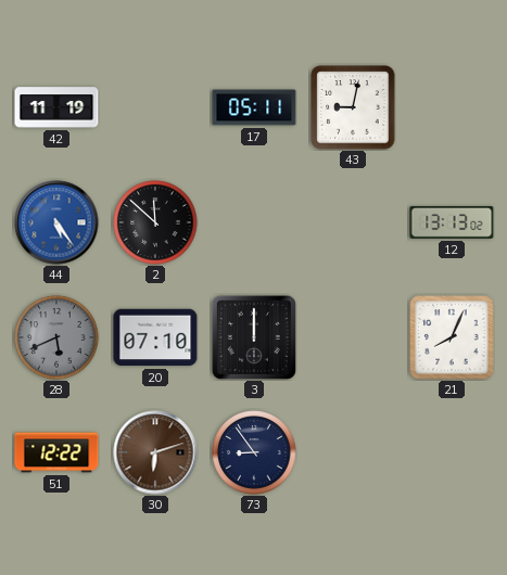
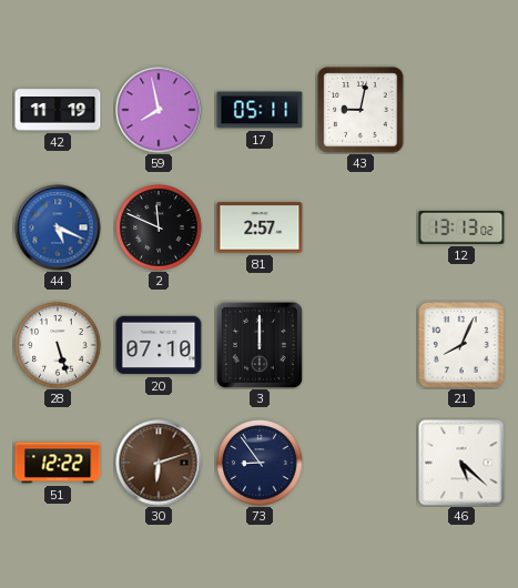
59: none -> 7:58 (159, 110)
44: 5:24 -> 5:19 (58, 227)
2: 11:52 -> 11:49 (159, 227)
81: none -> 2:57 (260, 227)
28: 5:41 -> 5:27 (58, 345)
28 dial: grey -> white (58, 345)
46: none -> 5:22 (461, 463)
